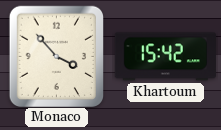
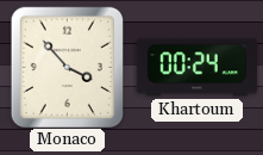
Khartoum: 15:42 -> 00:24 (196, 68)
